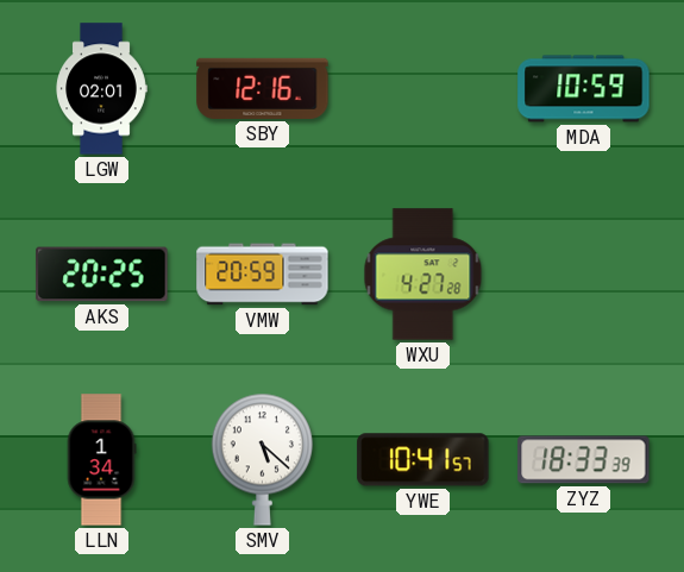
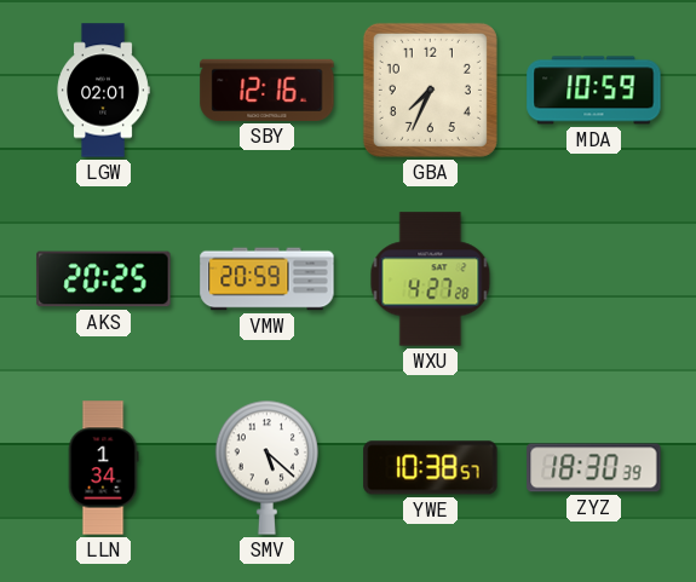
GBA: none -> 7:34 (430, 90)
YWE: 10:41 -> 10:38 (431, 468)
ZYZ: 18:33 -> 18:30 (594, 468)
